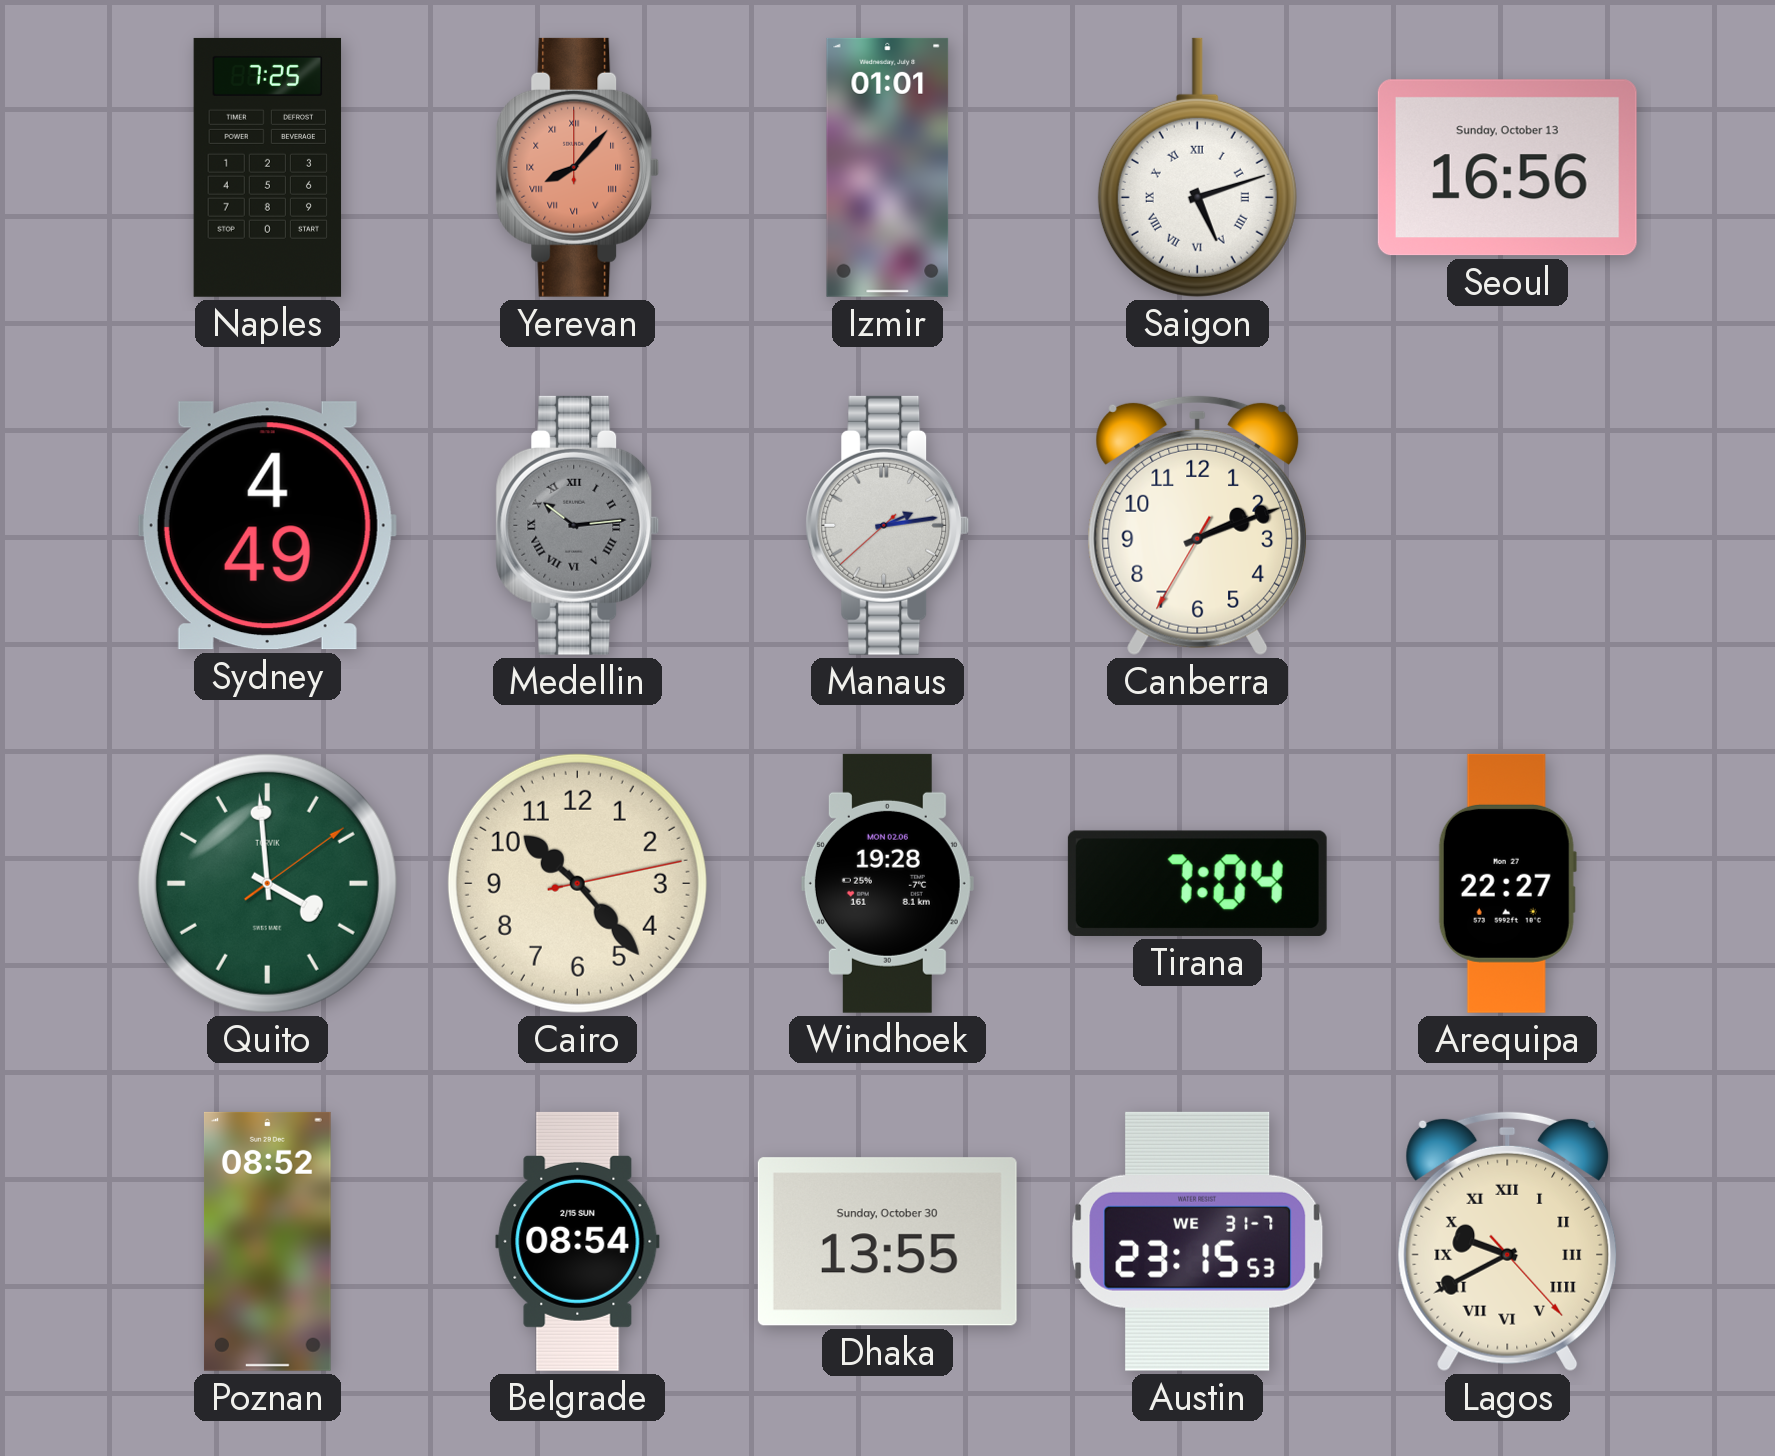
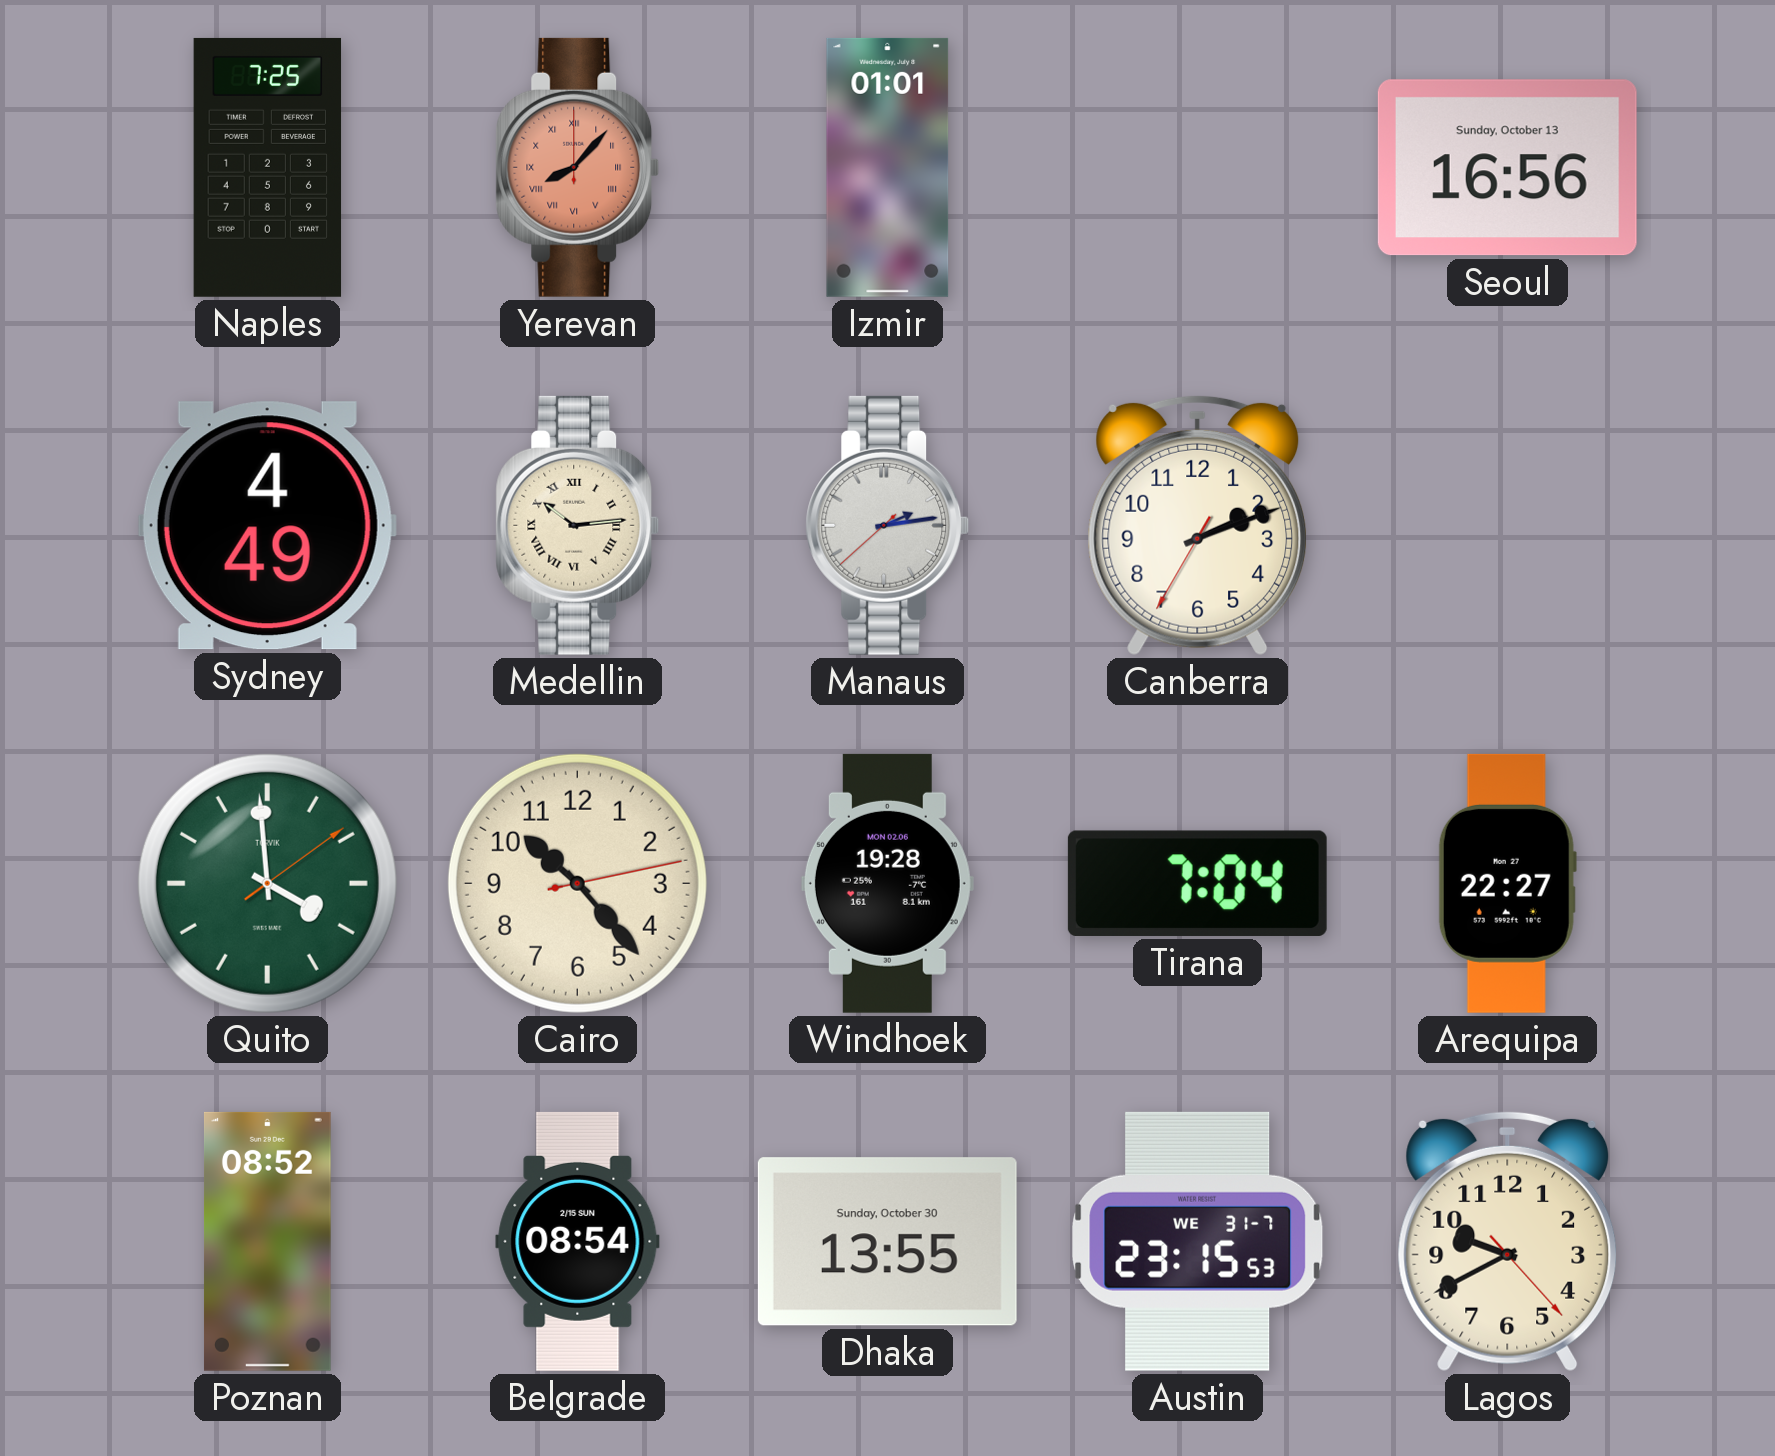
Saigon: 5:12 -> none (1197, 167)
Medellin dial: grey -> cream (578, 525)
Lagos numerals: Roman -> Arabic (1508, 1241)
